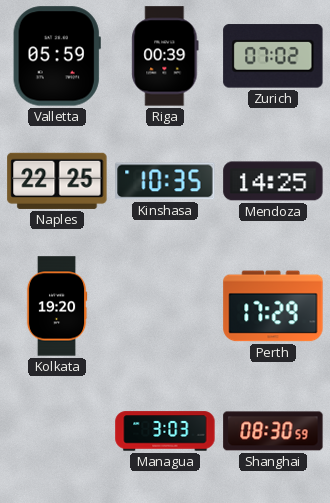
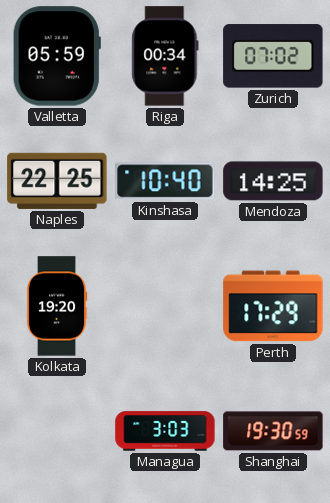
Riga: 00:39 -> 00:34 (165, 56)
Kinshasa: 10:35 -> 10:40 (165, 181)
Shanghai: 08:30 -> 19:30 (273, 431)
